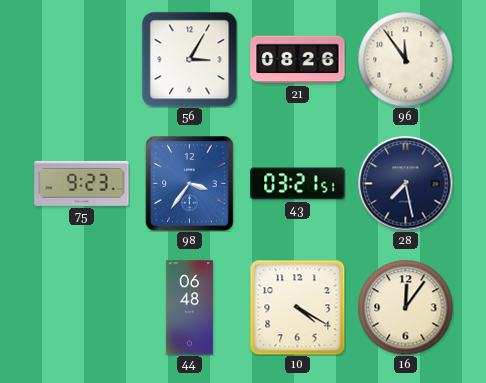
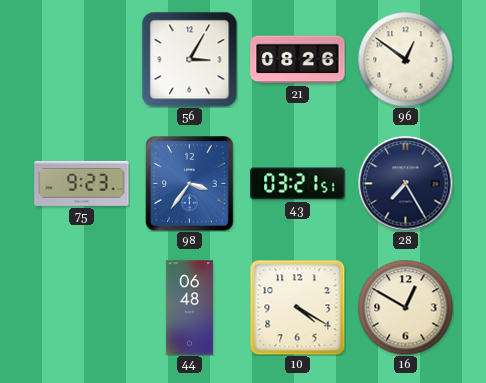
96: 11:54 -> 12:51 (405, 59)
28: 7:28 -> 7:25 (405, 183)
16: 12:06 -> 12:50 (405, 307)
